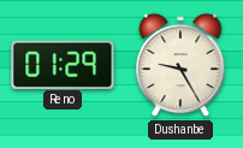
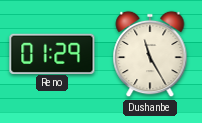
Dushanbe: 9:25 -> 11:25 (150, 54)
